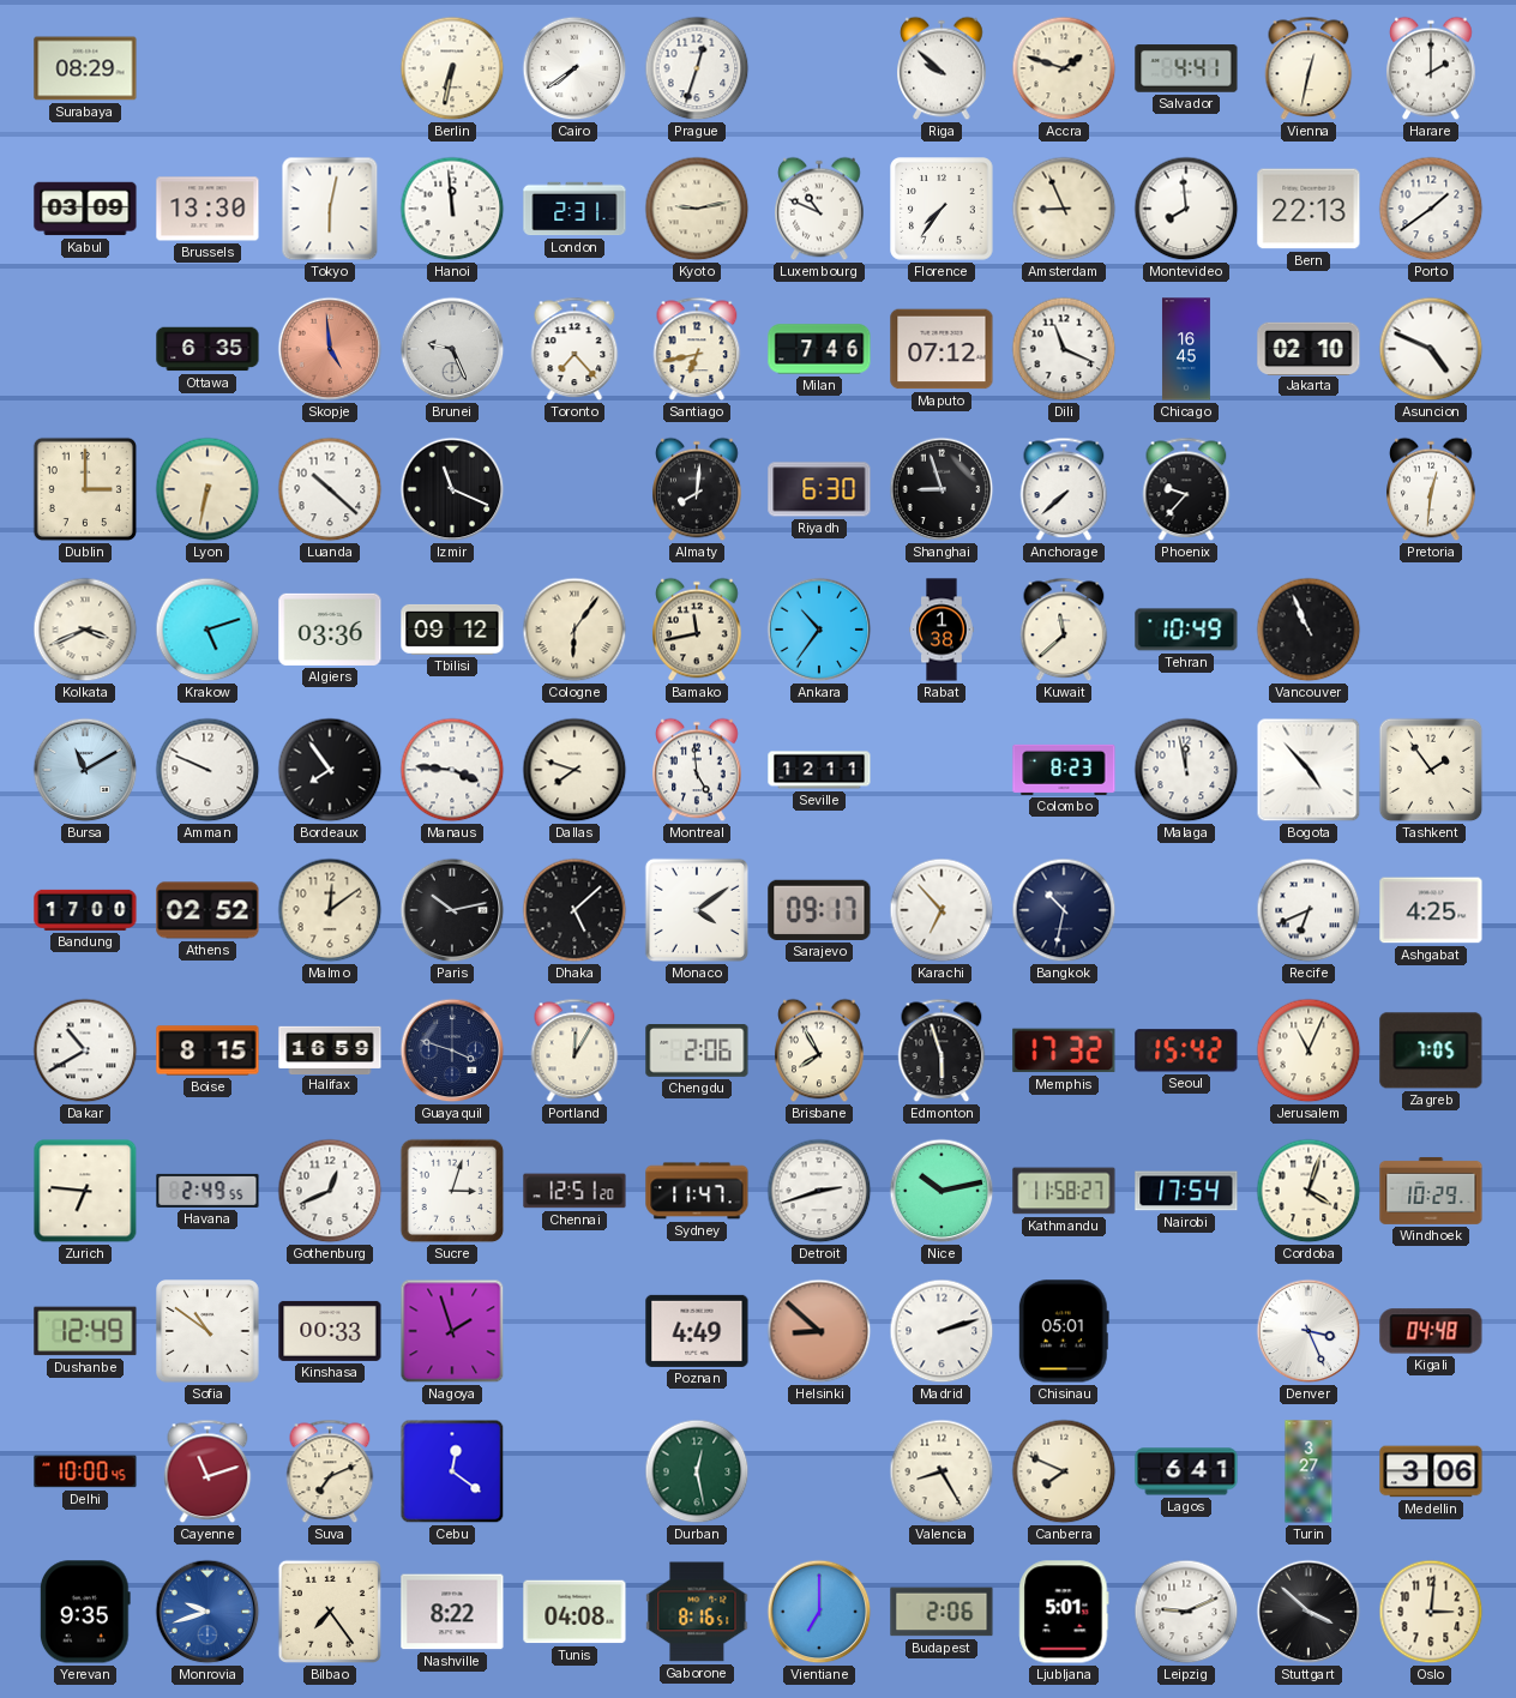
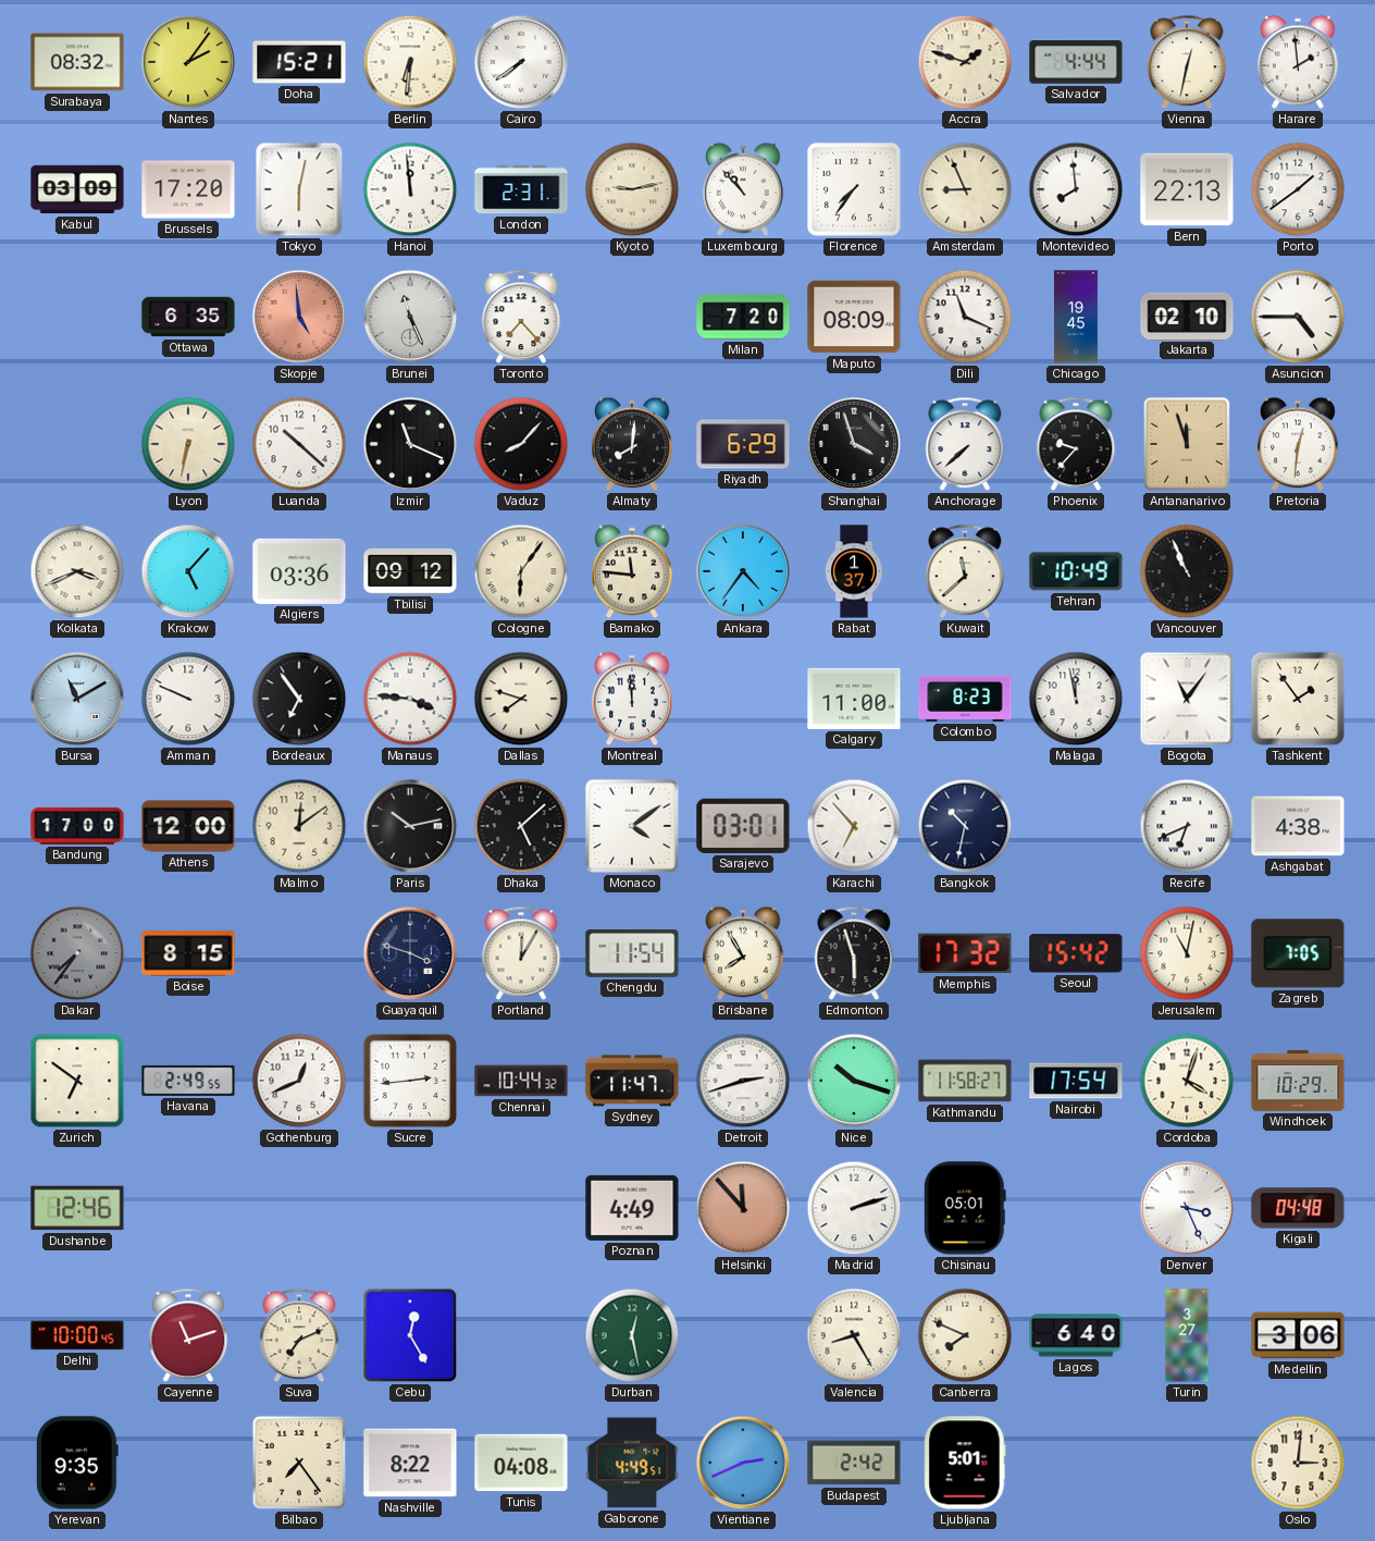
Surabaya: 08:29 -> 08:32 (77, 62)
Nantes: none -> 2:06 (188, 62)
Doha: none -> 15:21 (299, 62)
Berlin: 6:32 -> 6:31 (410, 62)
Prague: 12:33 -> none (697, 68)
Riga: 9:52 -> none (942, 68)
Salvador: 4:41 -> 4:44 (1076, 62)
Harare: 2:00 -> 1:59 (1298, 62)
Brussels: 13:30 -> 17:20 (188, 189)
Luxembourg: 10:49 -> 10:53 (743, 189)
Brunei: 9:26 -> 11:26 (410, 317)
Santiago: 6:43 -> none (697, 349)
Milan: 7:46 -> 7:20 (743, 317)
Maputo: 07:12 -> 08:09 (854, 317)
Chicago: 16:45 -> 19:45 (1076, 317)
Asuncion: 4:49 -> 4:45 (1298, 317)
Dublin: 3:00 -> none (85, 489)
Vaduz: none -> 8:07 (521, 444)
Riyadh: 6:30 -> 6:29 (743, 444)
Shanghai: 8:57 -> 3:57 (854, 444)
Antananarivo: none -> 11:57 (1187, 444)
Krakow: 5:12 -> 5:07 (188, 571)
Bamako: 11:43 -> 11:46 (632, 571)
Ankara: 10:36 -> 4:36 (743, 571)
Rabat: 1:38 -> 1:37 (854, 571)
Bordeaux: 7:54 -> 6:54 (299, 699)
Montreal: 4:59 -> 11:59 (632, 699)
Seville: 12:11 -> none (819, 770)
Calgary: none -> 11:00 (854, 699)
Bogota: 4:53 -> 11:06 (1187, 699)
Athens: 02:52 -> 12:00 (188, 826)
Sarajevo: 09:17 -> 03:01 (743, 826)
Ashgabat: 4:25 -> 4:38 (1298, 826)
Dakar: 10:40 -> 7:36 (77, 953)
Dakar dial: white -> grey (77, 953)
Halifax: 16:59 -> none (330, 1049)
Chengdu: 2:06 -> 11:54 (632, 954)
Jerusalem: 11:04 -> 11:02 (1187, 953)
Zurich: 6:46 -> 6:51 (77, 1081)
Sucre: 3:03 -> 2:44 (410, 1081)
Chennai: 12:51 -> 10:44 (521, 1081)
Nice: 10:13 -> 10:18 (854, 1081)
Dushanbe: 12:49 -> 12:46 (77, 1208)
Sofia: 10:51 -> none (207, 1331)
Kinshasa: 00:33 -> none (330, 1331)
Nagoya: 1:57 -> none (452, 1331)
Helsinki: 8:52 -> 11:53 (743, 1208)
Cebu: 12:21 -> 12:25 (410, 1335)
Lagos: 6:41 -> 6:40 (1076, 1335)
Monrovia: 9:42 -> none (207, 1612)
Gaborone: 8:16 -> 4:49 (632, 1463)
Vientiane: 7:00 -> 2:41 (743, 1463)
Budapest: 2:06 -> 2:42 (854, 1463)
Leipzig: 9:11 -> none (1186, 1612)
Stuttgart: 3:52 -> none (1309, 1612)
